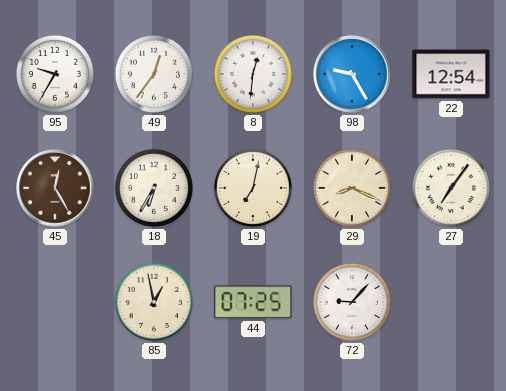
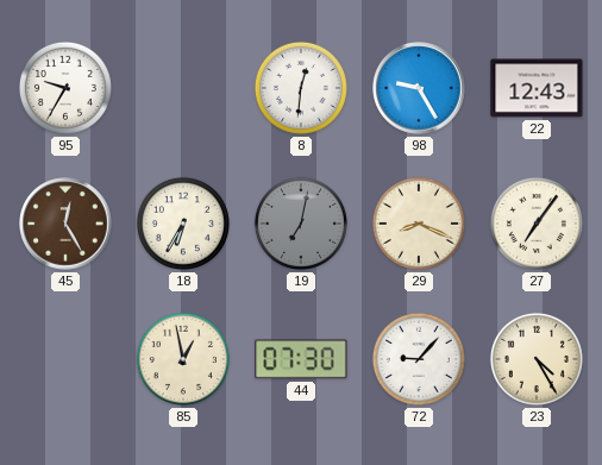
49: 12:36 -> none (154, 74)
22: 12:54 -> 12:43 (537, 88)
19 dial: cream -> grey (301, 224)
44: 07:25 -> 07:30 (301, 359)
23: none -> 4:25 (537, 359)
